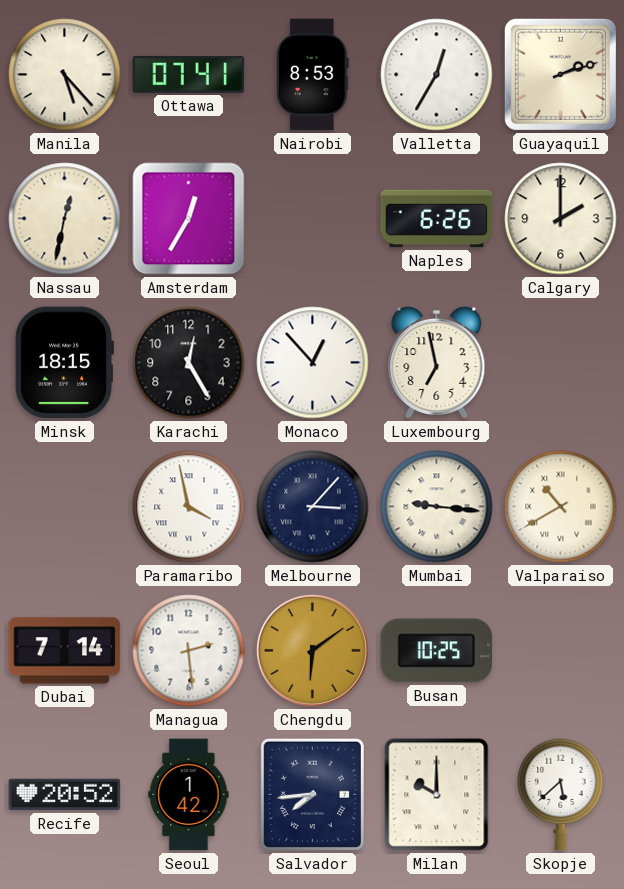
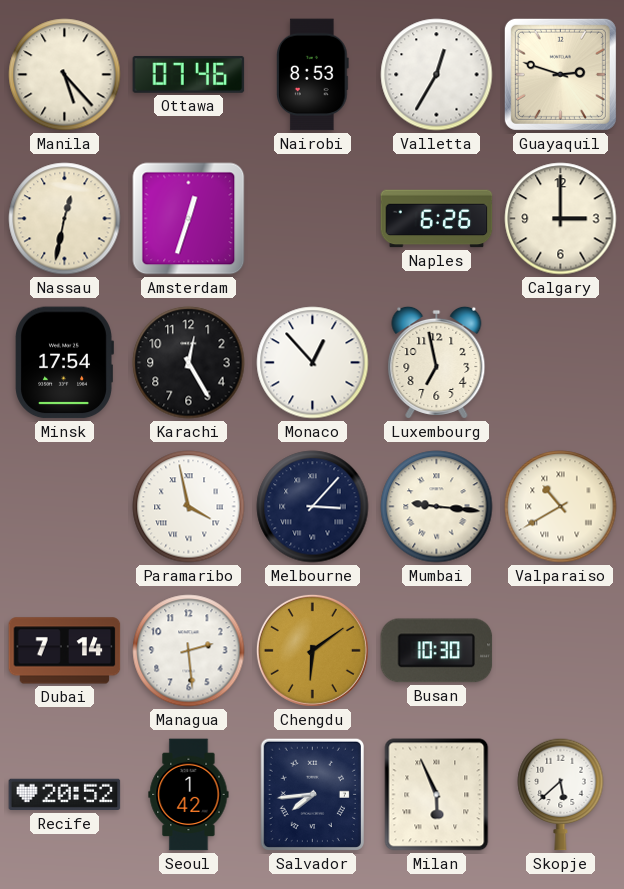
Ottawa: 07:41 -> 07:46 (189, 74)
Guayaquil: 2:12 -> 2:48 (560, 74)
Amsterdam: 12:35 -> 12:33 (189, 219)
Calgary: 2:00 -> 3:00 (561, 219)
Minsk: 18:15 -> 17:54 (64, 363)
Busan: 10:25 -> 10:30 (437, 651)
Milan: 10:00 -> 5:56 (437, 795)
